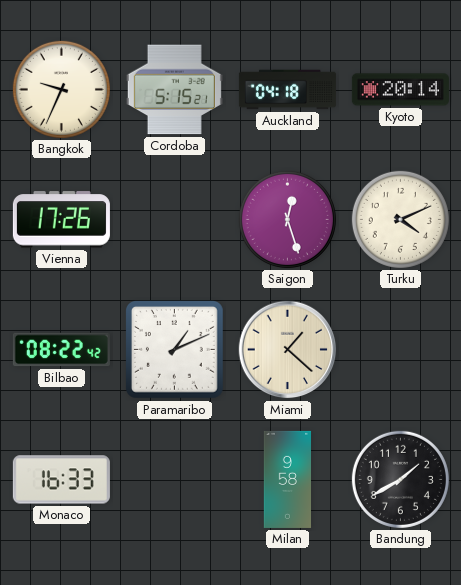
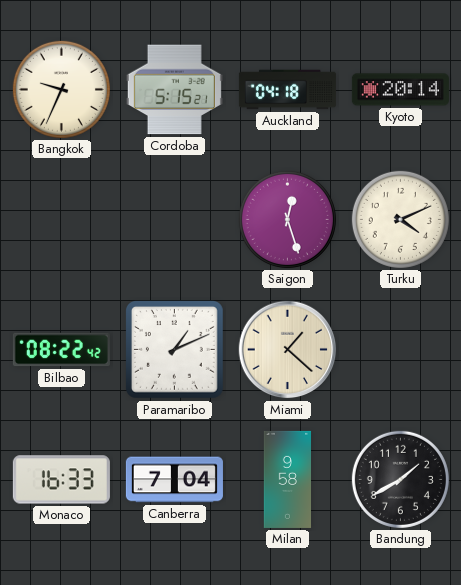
Vienna: 17:26 -> none (61, 220)
Canberra: none -> 7:04 (174, 480)
